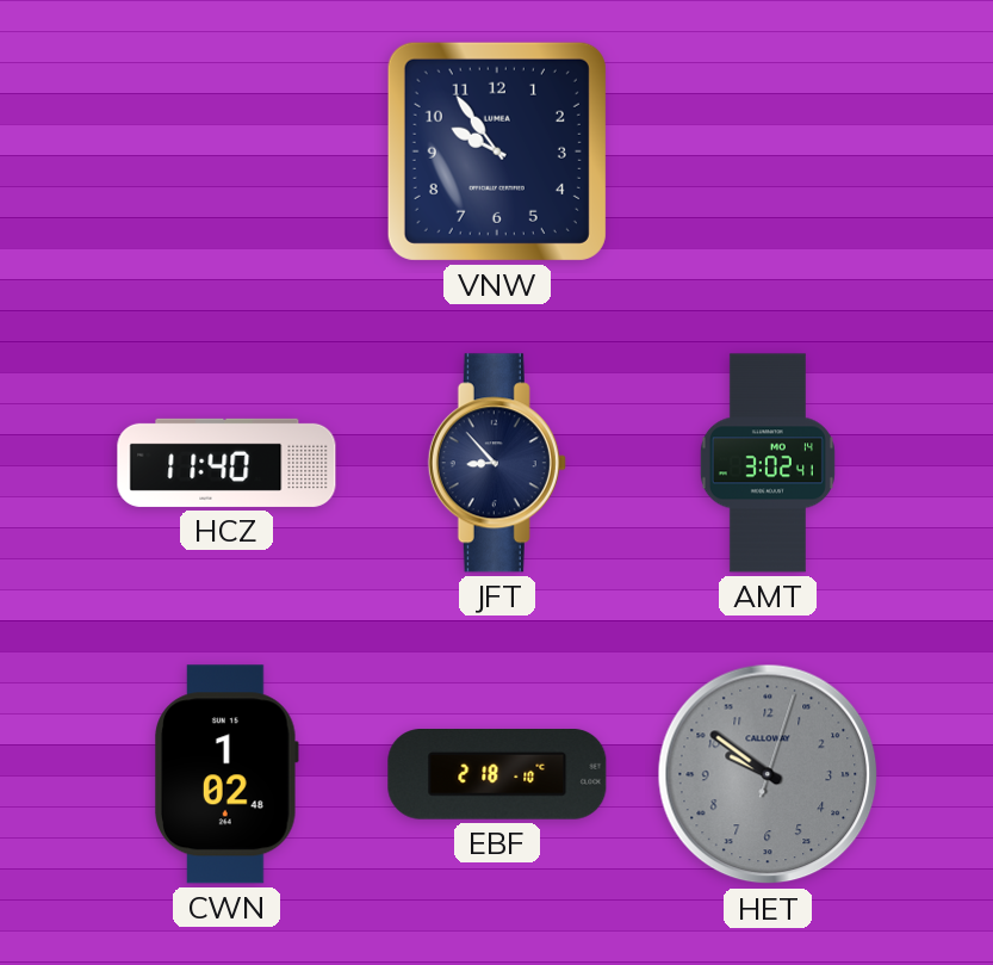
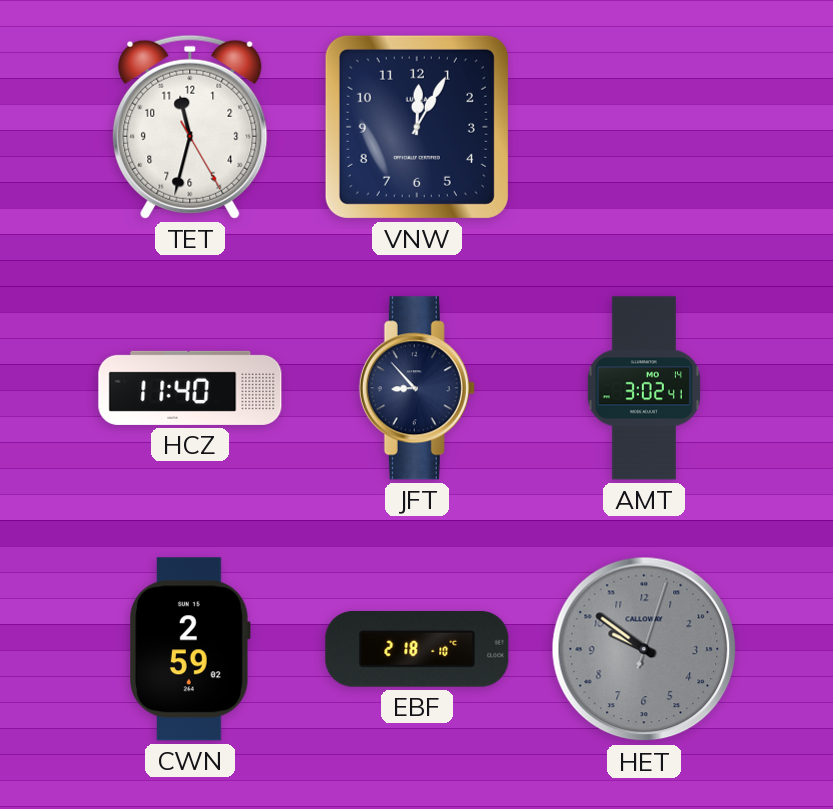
TET: none -> 11:32 (190, 127)
VNW: 9:54 -> 12:05 (417, 127)
CWN: 1:02 -> 2:59 (190, 649)
